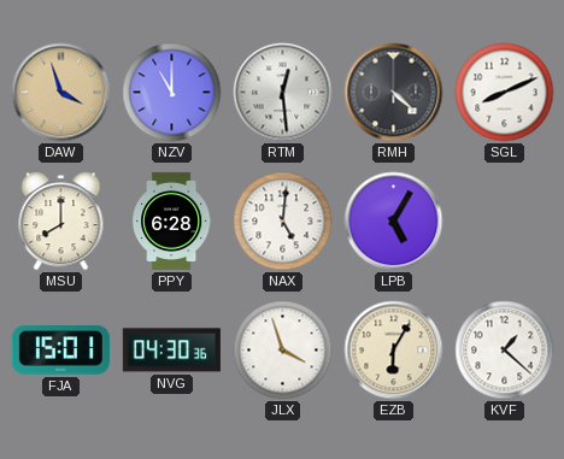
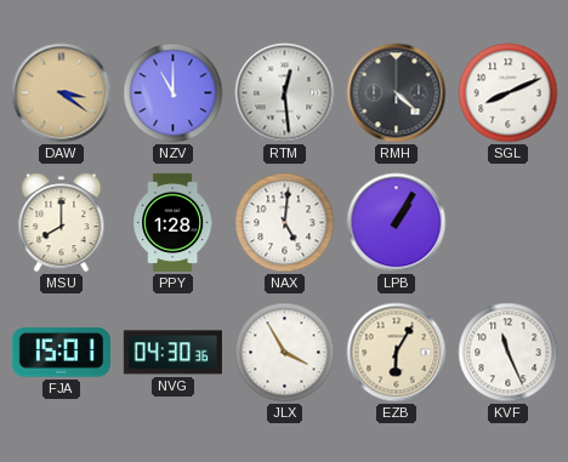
DAW: 3:57 -> 3:21 (62, 93)
PPY: 6:28 -> 1:28 (174, 222)
LPB: 5:05 -> 1:05 (397, 223)
JLX: 3:57 -> 3:55 (285, 353)
KVF: 1:22 -> 11:26 (509, 353)
